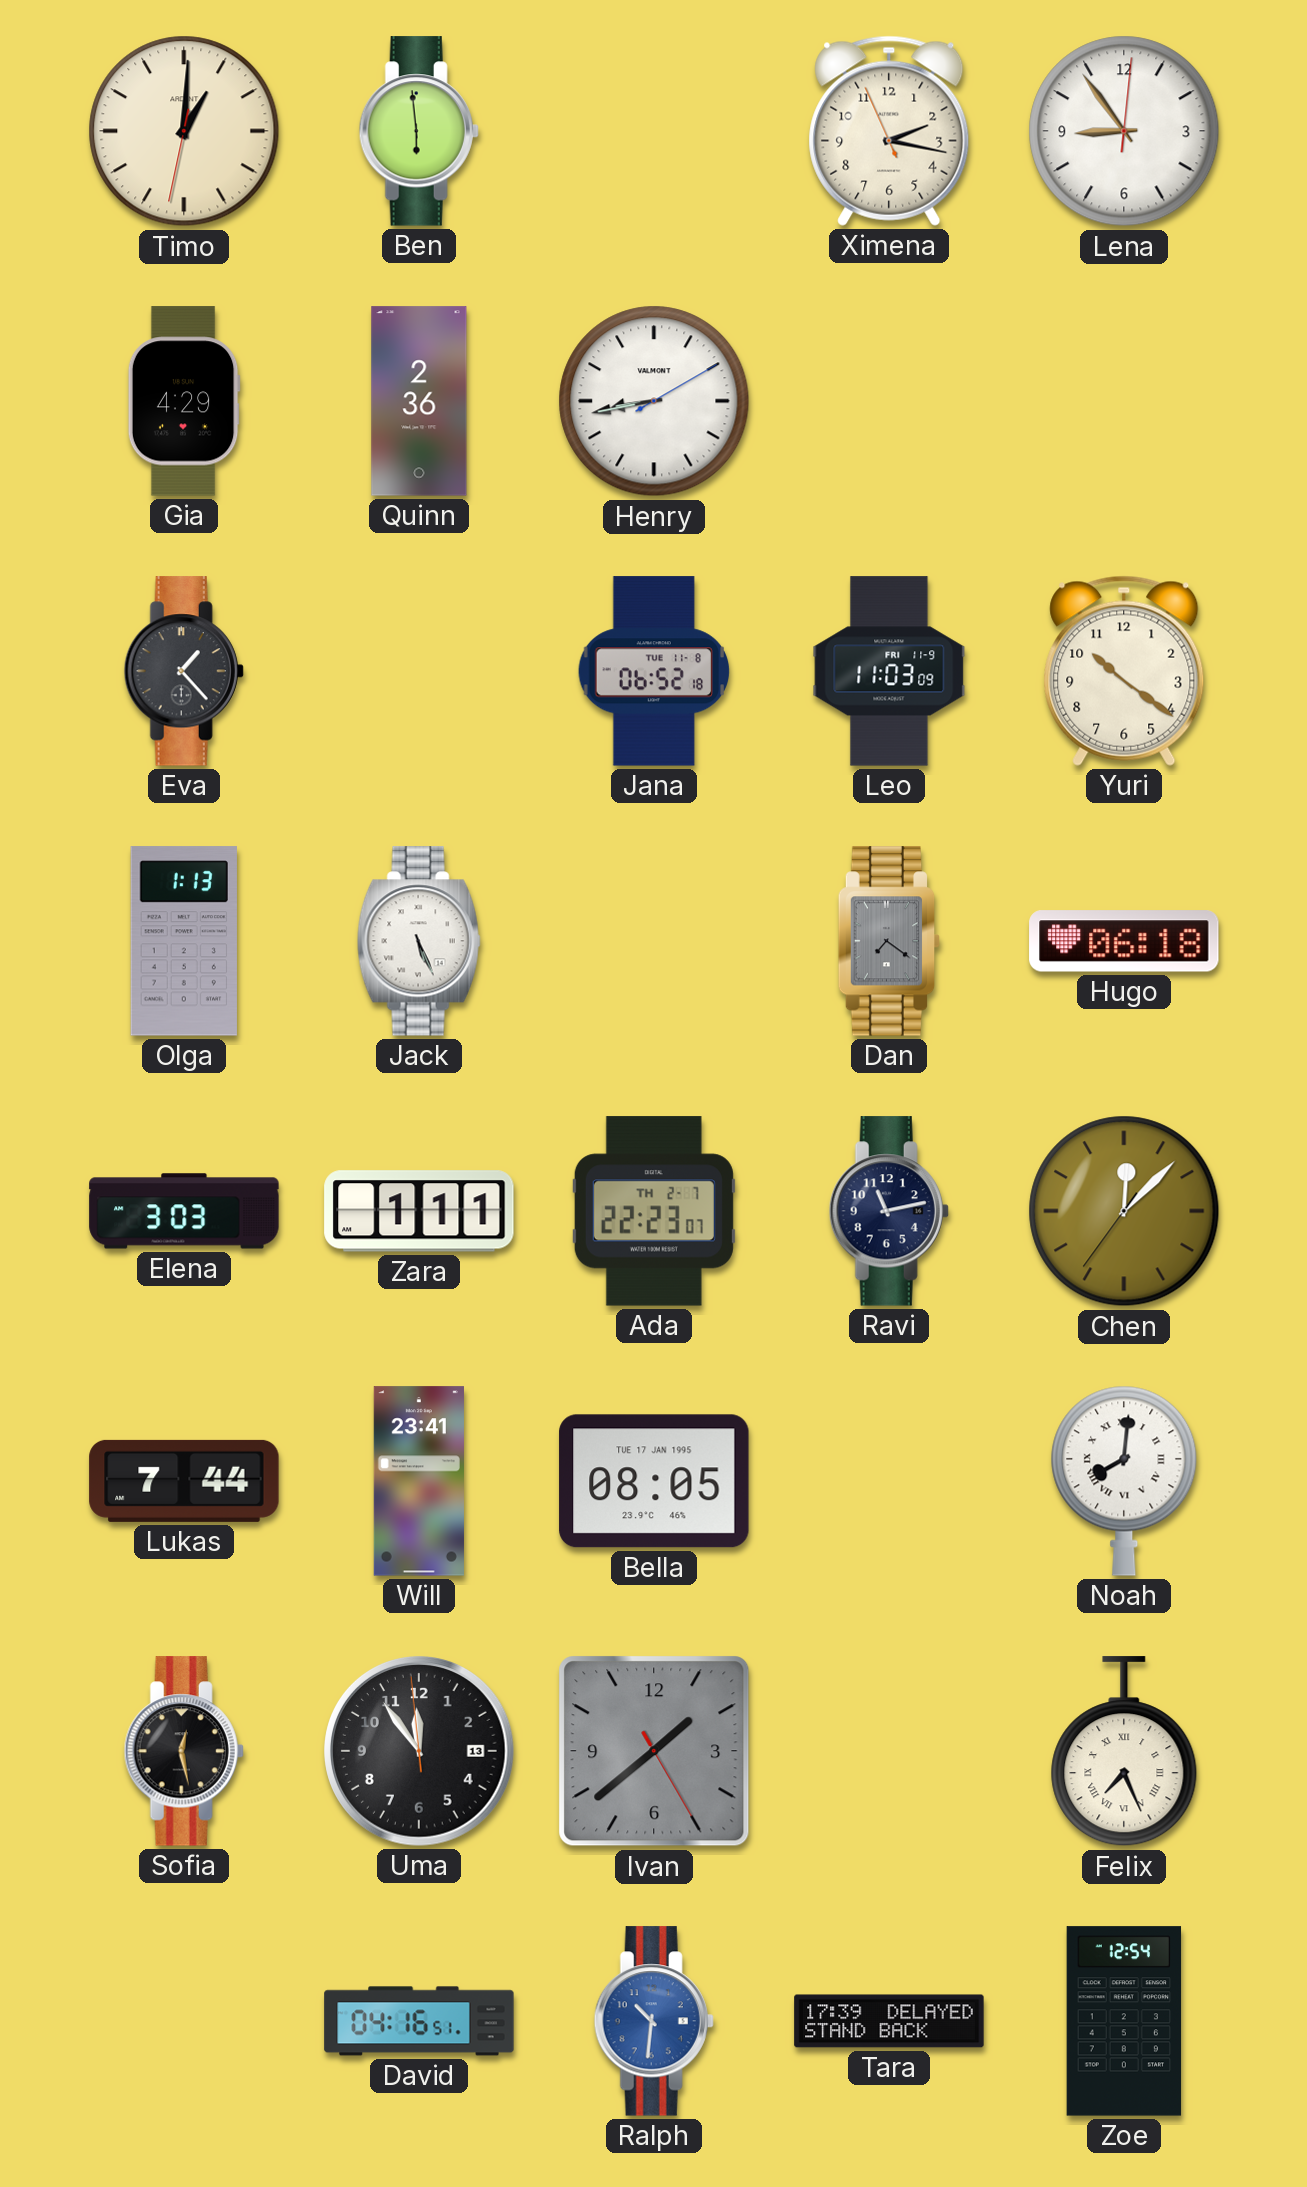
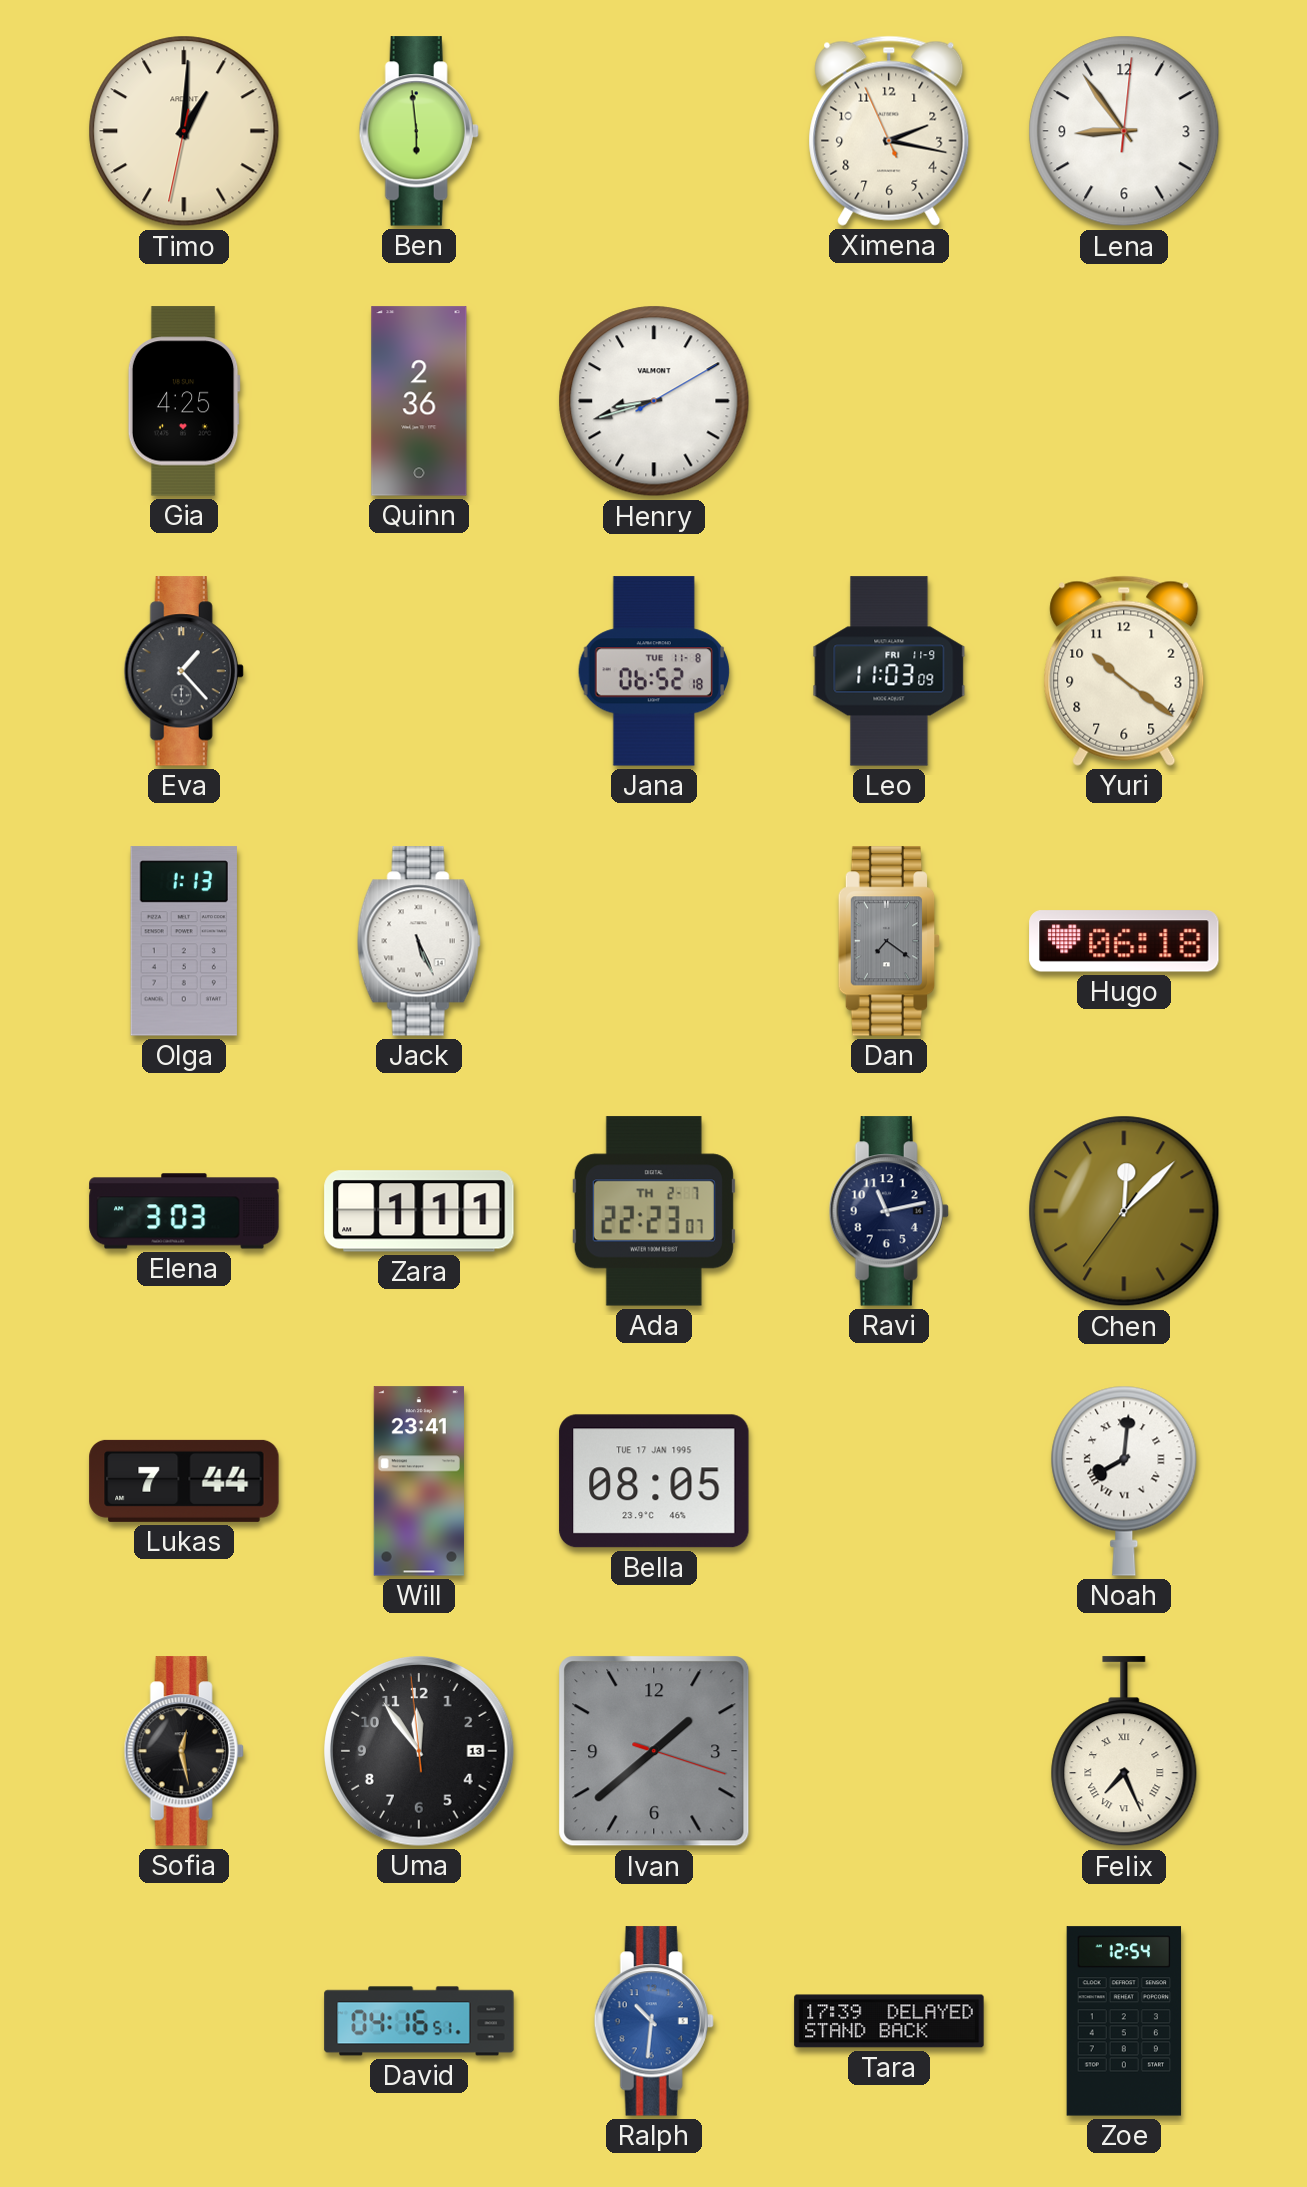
Gia: 4:29 -> 4:25 (184, 401)
Henry: 8:43 -> 8:42 (654, 401)
Ivan: 1:38:25 -> 1:38:18 (654, 1751)
